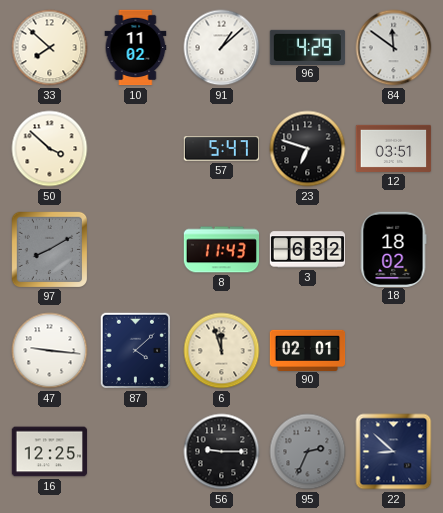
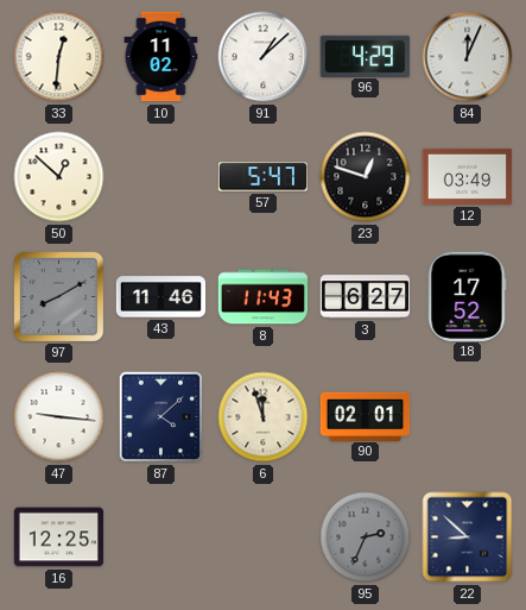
33: 7:52 -> 12:31 (59, 57)
84: 11:51 -> 12:04 (468, 57)
50: 3:52 -> 12:52 (59, 177)
23: 6:48 -> 12:48 (366, 177)
12: 03:51 -> 03:49 (468, 176)
43: none -> 11:46 (161, 297)
3: 6:32 -> 6:27 (366, 297)
18: 18:02 -> 17:52 (467, 296)
56: 9:15 -> none (222, 452)
